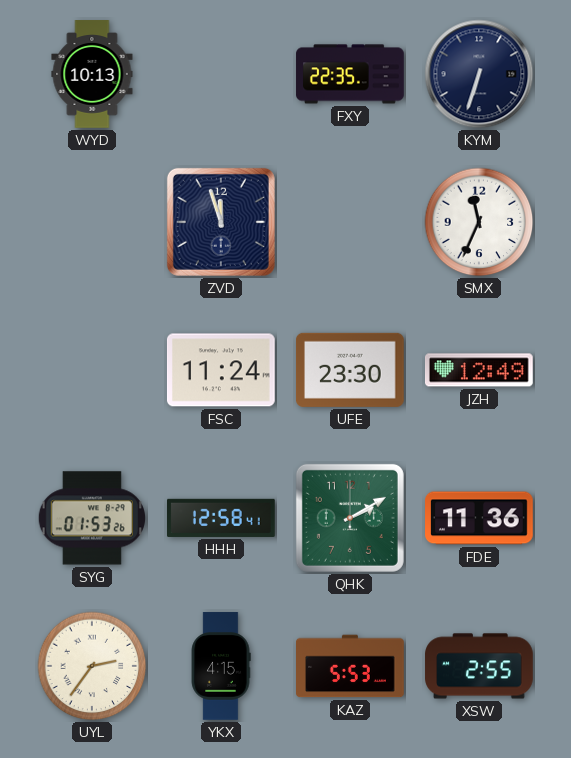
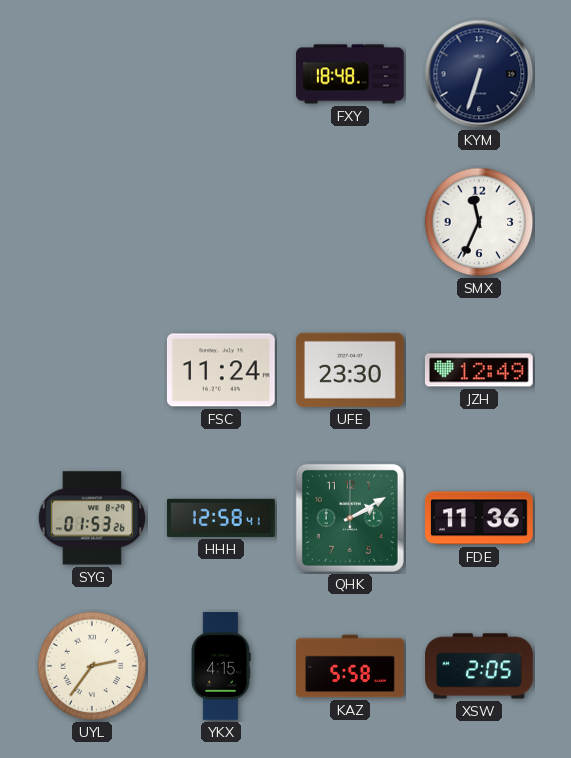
WYD: 10:13 -> none (92, 74)
FXY: 22:35 -> 18:48 (350, 74)
ZVD: 11:57 -> none (221, 222)
KAZ: 5:53 -> 5:58 (351, 666)
XSW: 2:55 -> 2:05 (479, 666)
